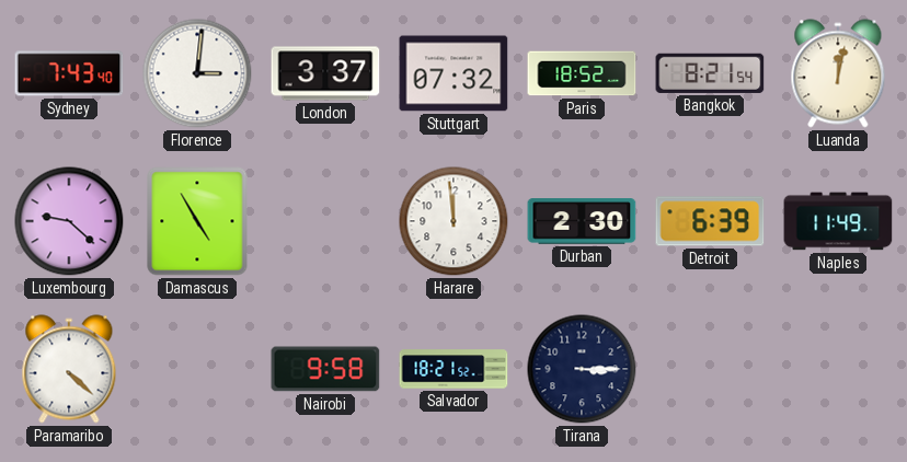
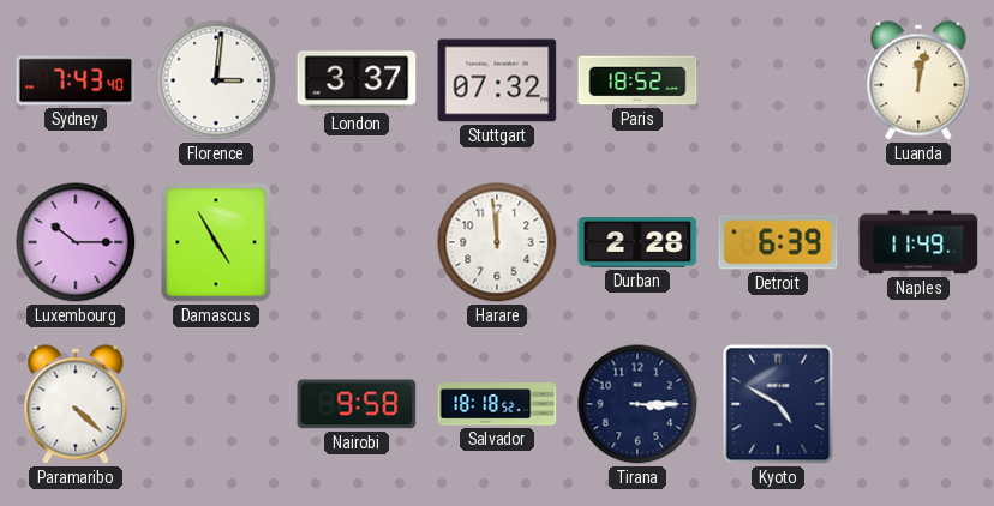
Bangkok: 8:21 -> none (710, 73)
Luxembourg: 9:22 -> 10:15 (76, 242)
Durban: 2:30 -> 2:28 (637, 242)
Salvador: 18:21 -> 18:18 (497, 404)
Kyoto: none -> 4:50 (778, 404)
